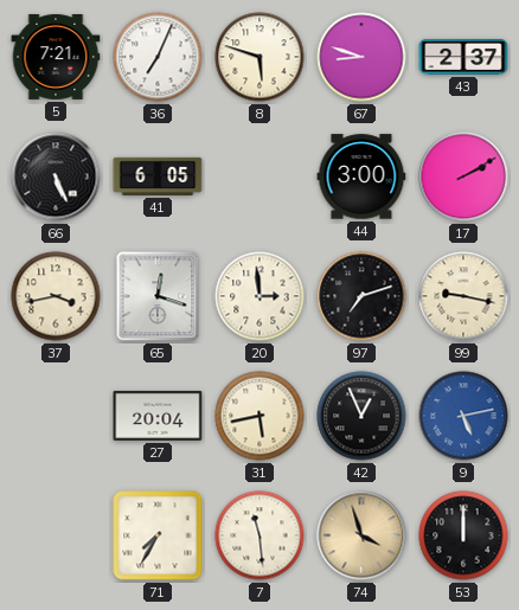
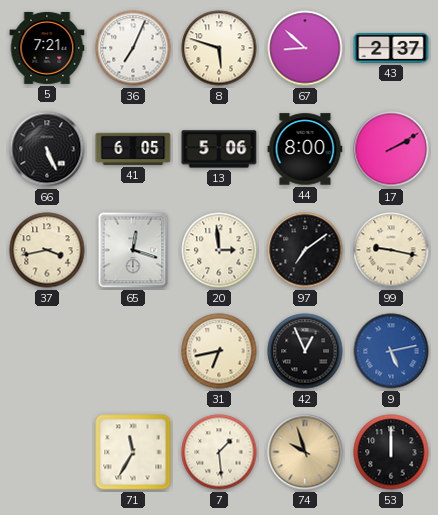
67: 8:48 -> 8:52 (305, 48)
13: none -> 5:06 (219, 149)
44: 3:00 -> 8:00 (305, 149)
97: 7:12 -> 7:09 (305, 250)
27: 20:04 -> none (158, 416)
31: 5:43 -> 6:43 (219, 351)
71: 7:35 -> 11:35 (133, 452)
7: 11:29 -> 1:29 (219, 452)
74: 3:57 -> 9:57 (305, 452)
